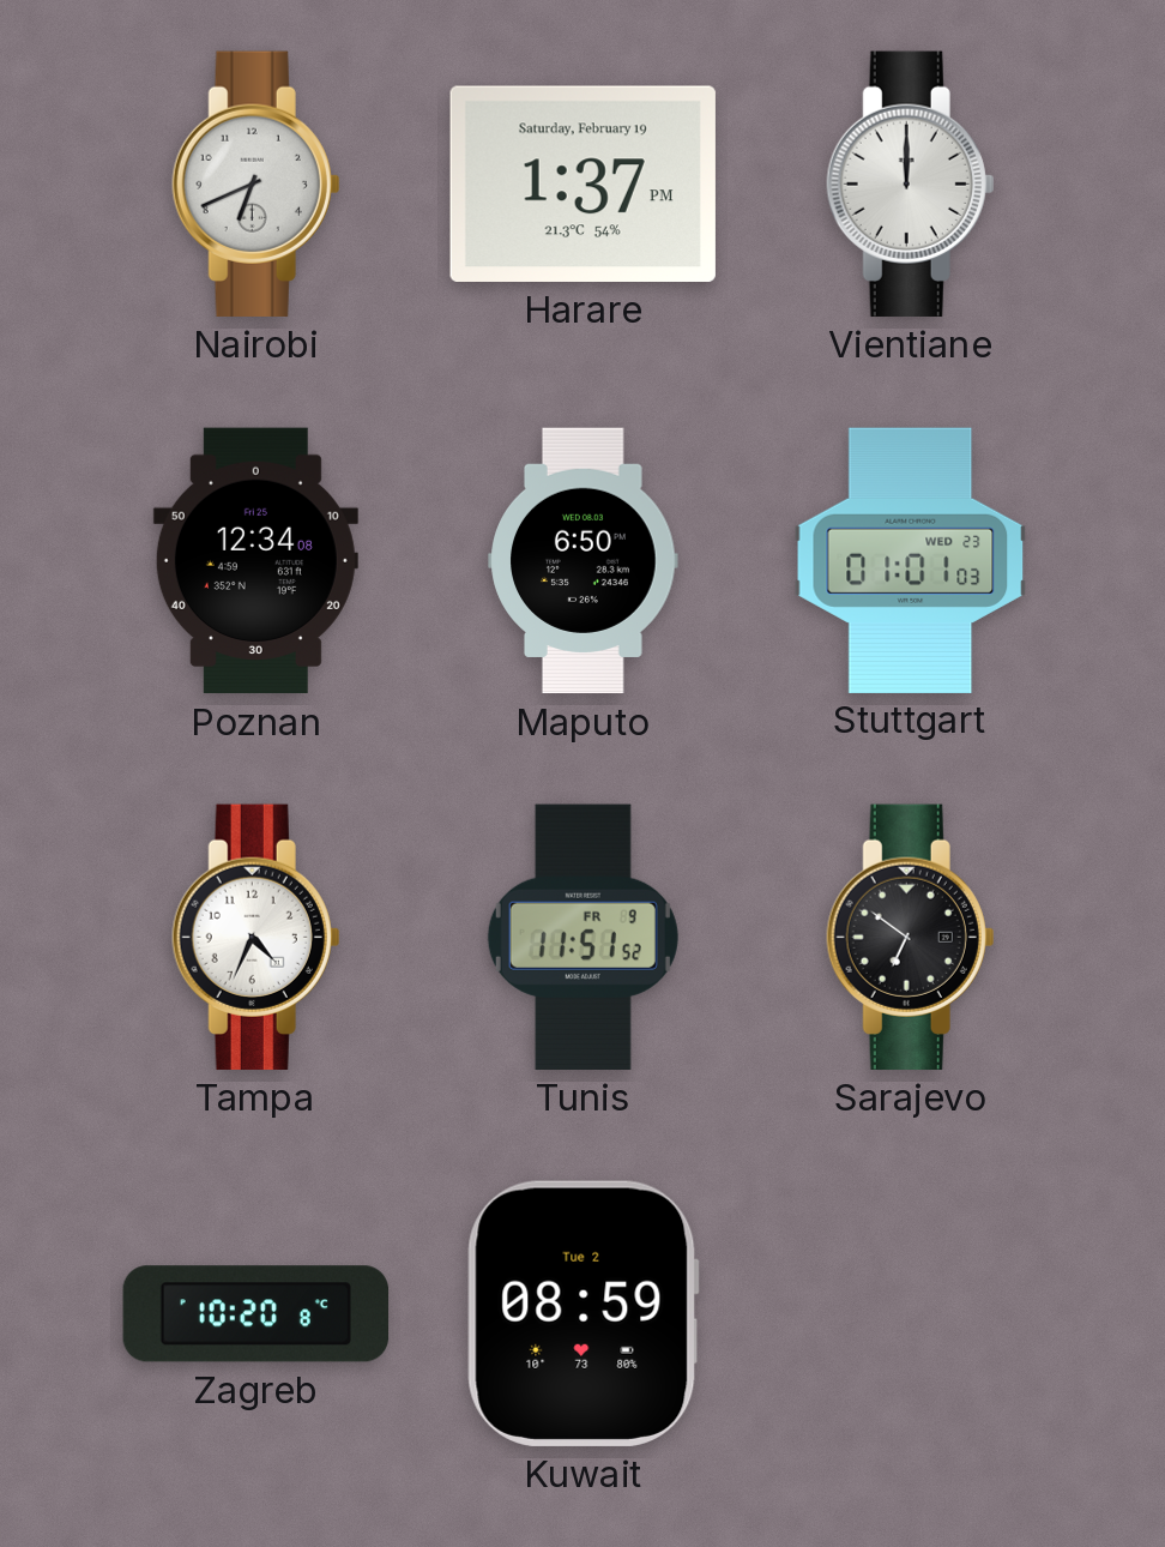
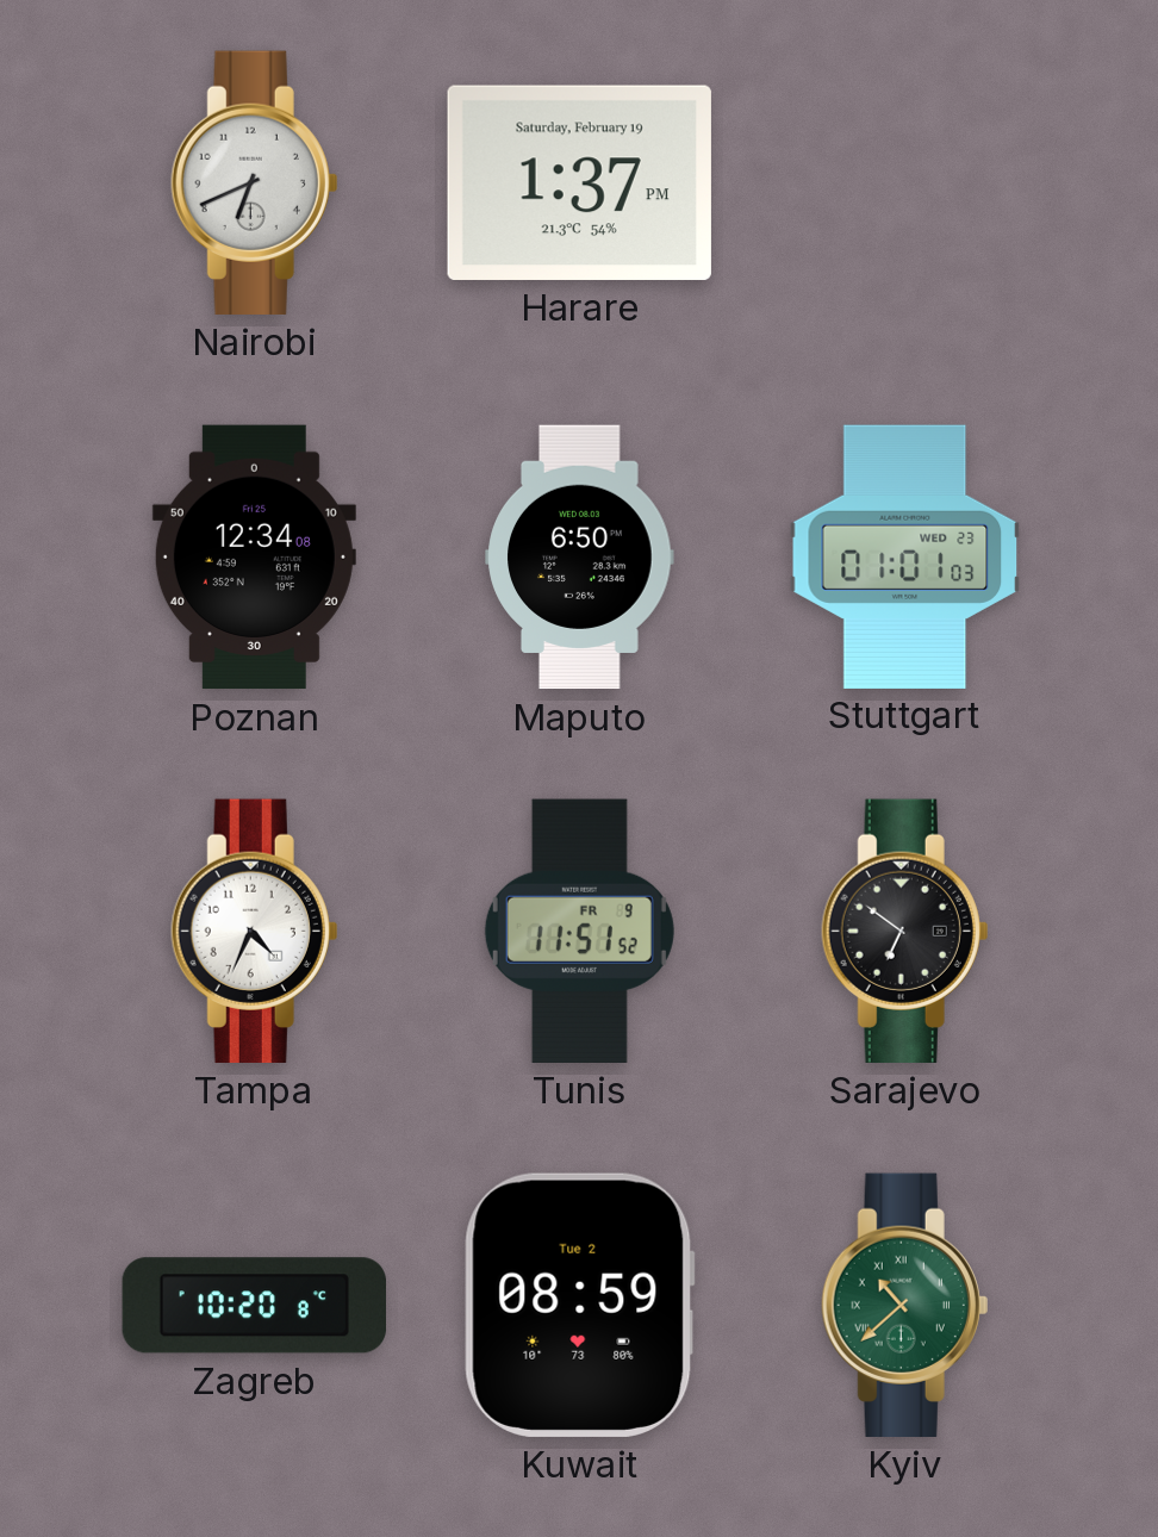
Vientiane: 12:00 -> none (911, 183)
Kyiv: none -> 10:38 (905, 1305)
